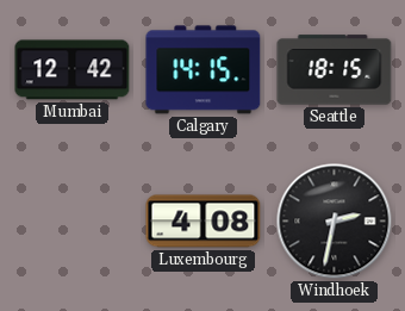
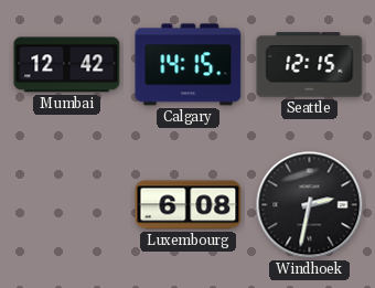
Seattle: 18:15 -> 12:15 (310, 65)
Luxembourg: 4:08 -> 6:08 (189, 205)
